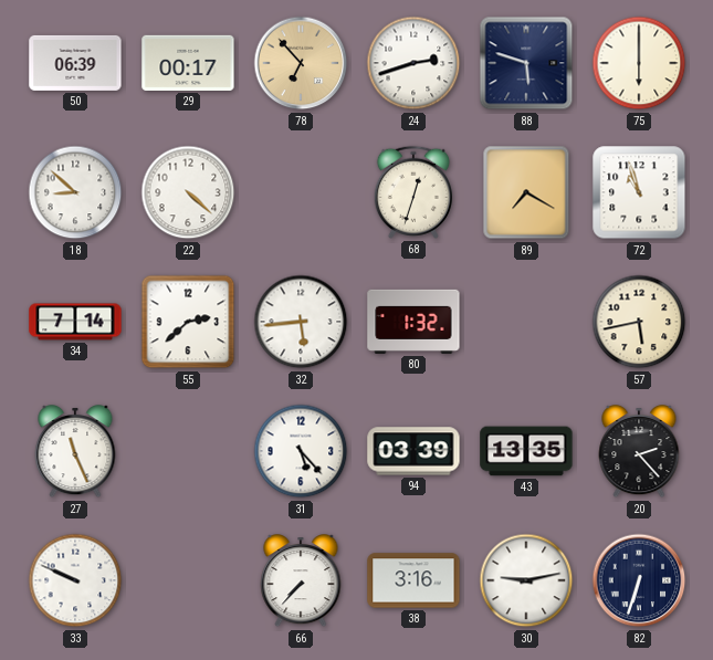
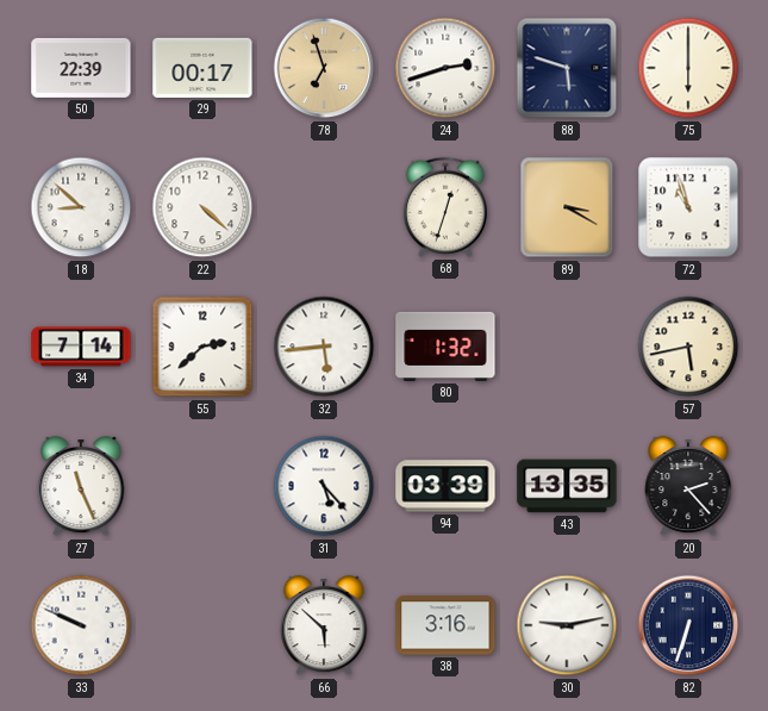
50: 06:39 -> 22:39 (81, 68)
78: 6:53 -> 6:57 (324, 68)
89: 7:20 -> 3:20 (567, 207)
66: 7:37 -> 5:52 (324, 626)
